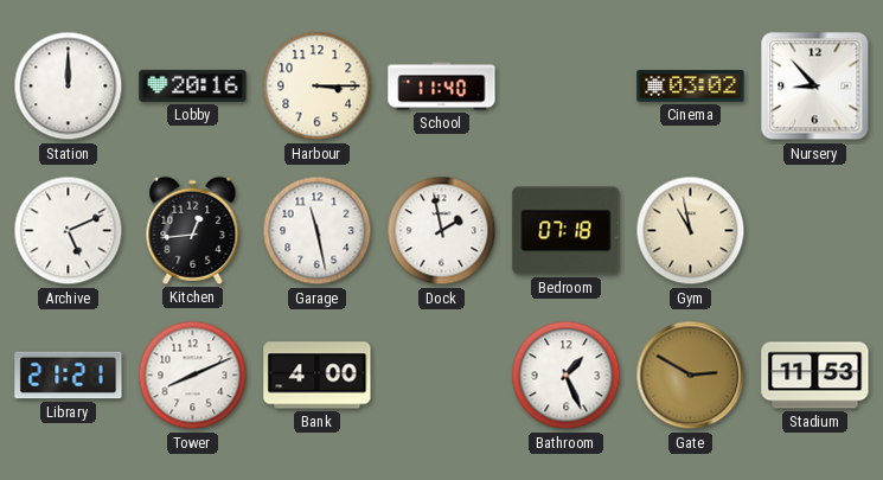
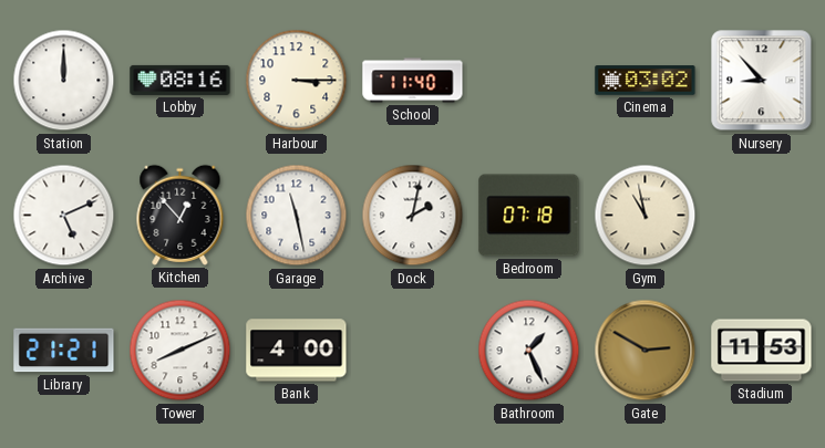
Lobby: 20:16 -> 08:16 (181, 80)
Kitchen: 12:44 -> 12:53 (181, 215)
Dock: 1:58 -> 2:02 (413, 216)
